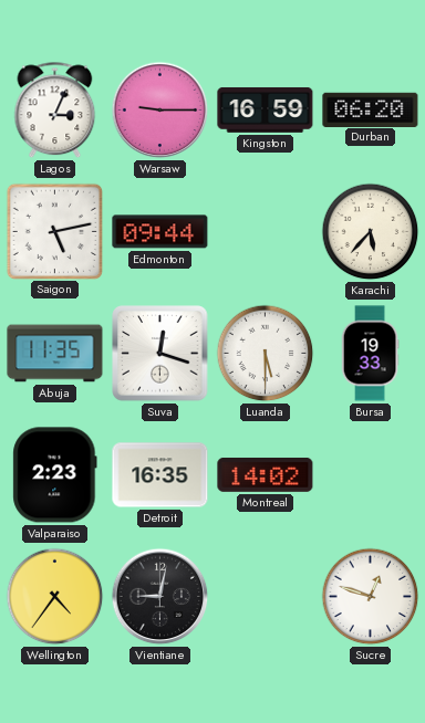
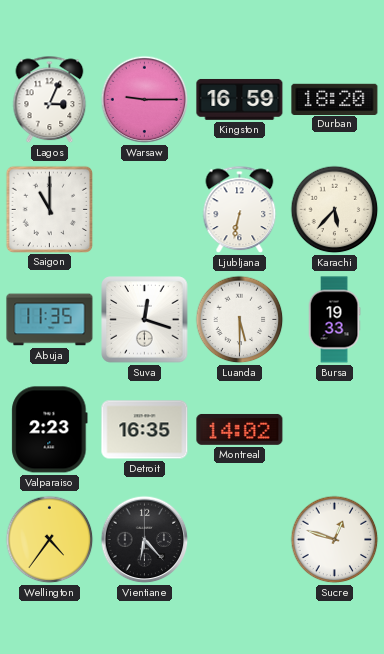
Durban: 06:20 -> 18:20 (335, 99)
Saigon: 5:13 -> 11:00 (49, 209)
Edmonton: 09:44 -> none (160, 232)
Ljubljana: none -> 6:32 (240, 210)
Vientiane: 9:02 -> 6:23 (145, 540)
